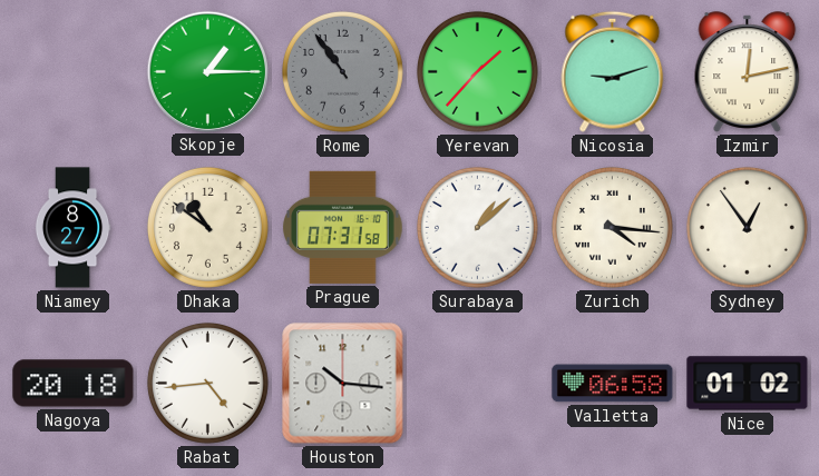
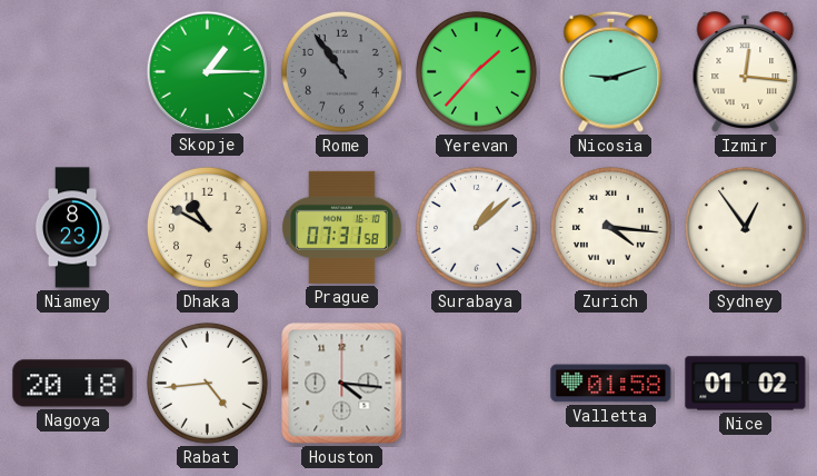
Izmir: 12:13 -> 12:16 (746, 72)
Niamey: 8:27 -> 8:23 (72, 228)
Dhaka: 10:51 -> 10:50 (207, 227)
Houston: 10:16 -> 4:16 (342, 384)
Valletta: 06:58 -> 01:58 (611, 384)
